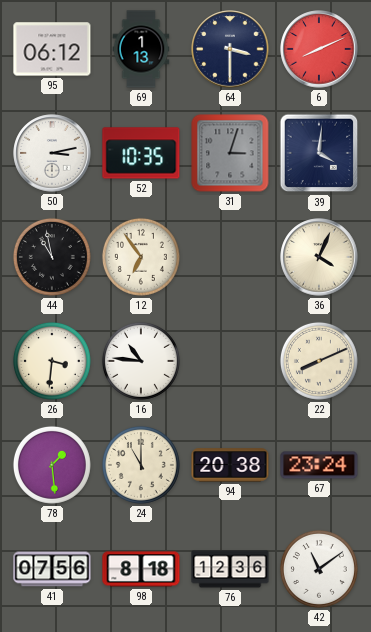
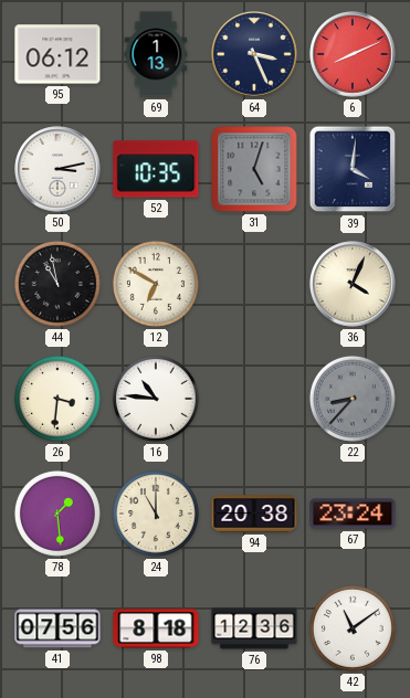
64: 3:30 -> 3:26 (254, 54)
31: 3:03 -> 5:03 (254, 169)
12: 6:54 -> 6:50 (156, 284)
22: 8:11 -> 8:37 (353, 399)
22 dial: cream -> grey (353, 399)
